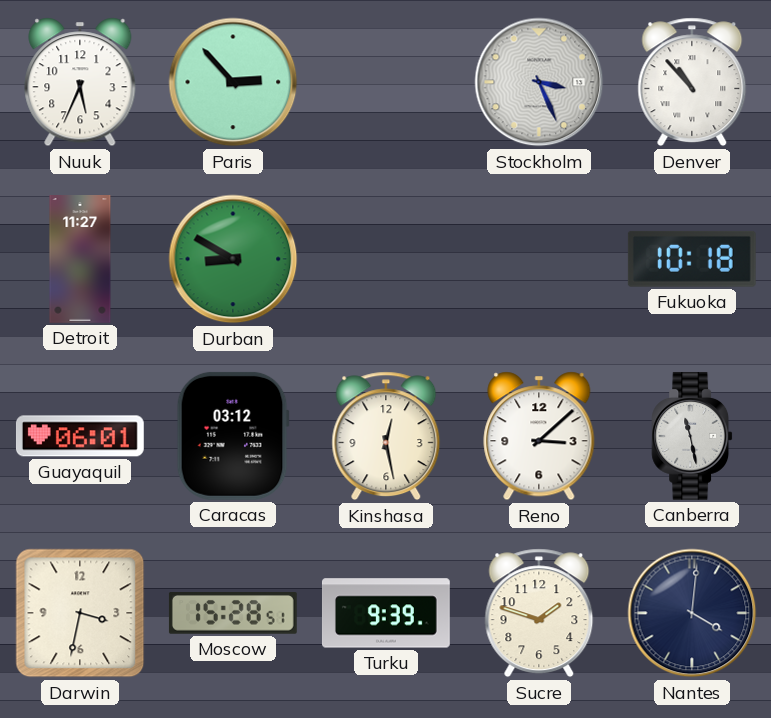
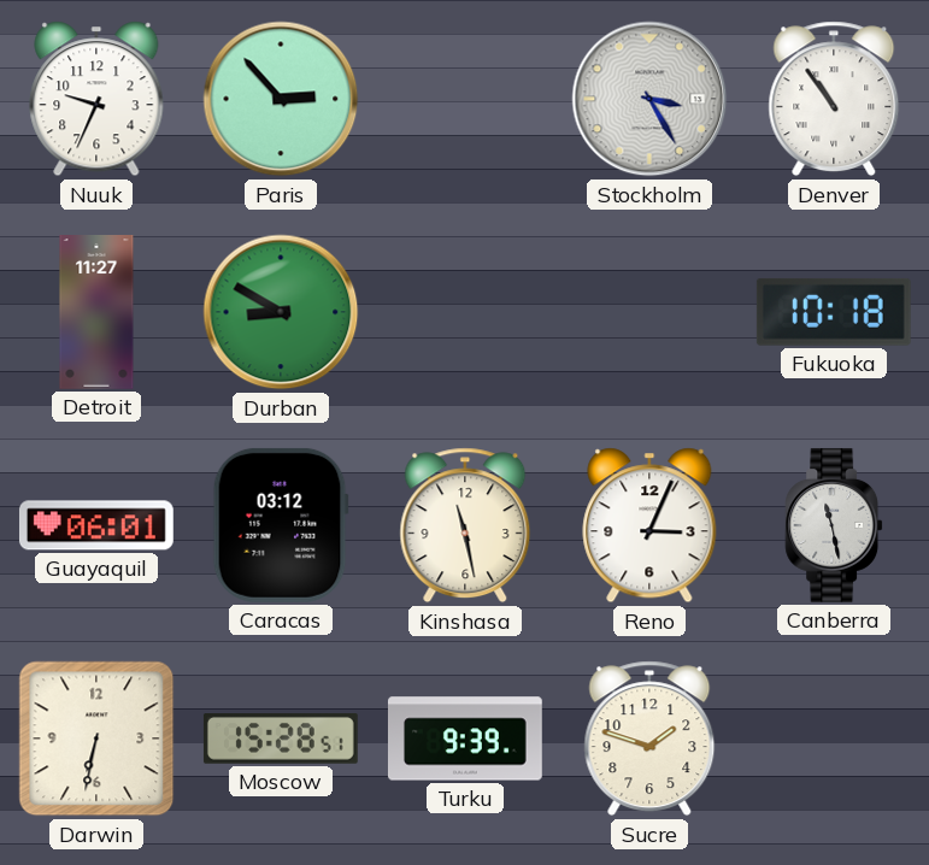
Nuuk: 5:34 -> 9:34 (96, 99)
Stockholm: 3:26 -> 3:25 (649, 99)
Denver: 10:53 -> 10:54 (834, 99)
Kinshasa: 12:28 -> 11:28 (465, 525)
Reno: 3:08 -> 3:04 (649, 525)
Darwin: 3:32 -> 6:32 (96, 739)
Nantes: 4:01 -> none (692, 613)
